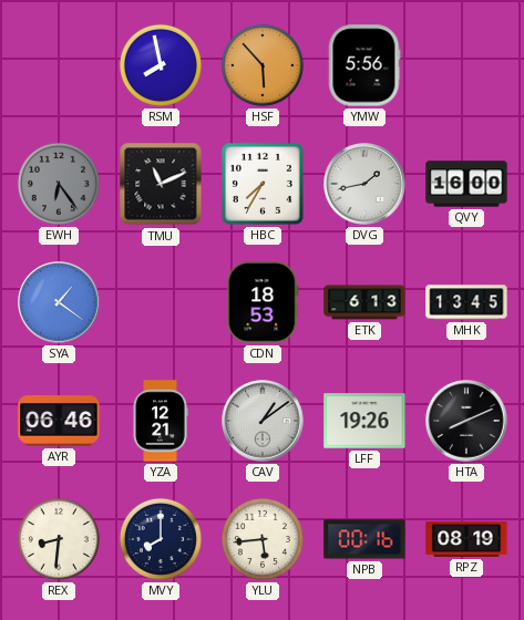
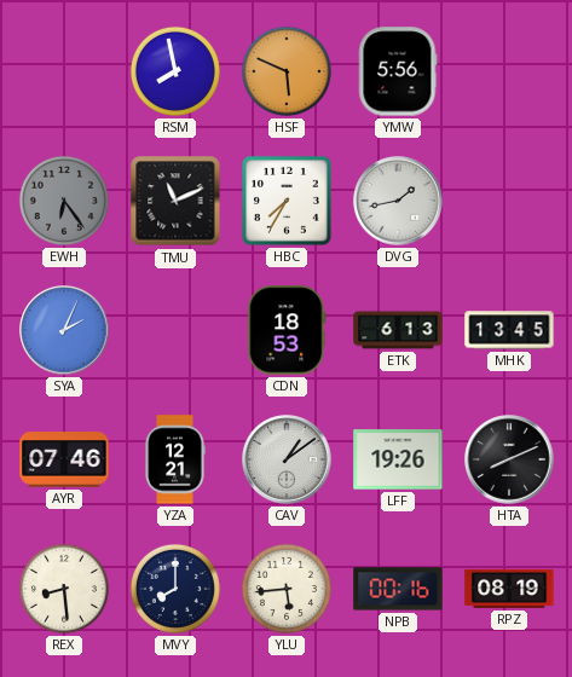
HSF: 5:53 -> 5:49 (287, 71)
QVY: 16:00 -> none (466, 184)
SYA: 1:21 -> 2:04 (64, 330)
AYR: 06:46 -> 07:46 (64, 459)
REX: 8:31 -> 8:29 (64, 589)
